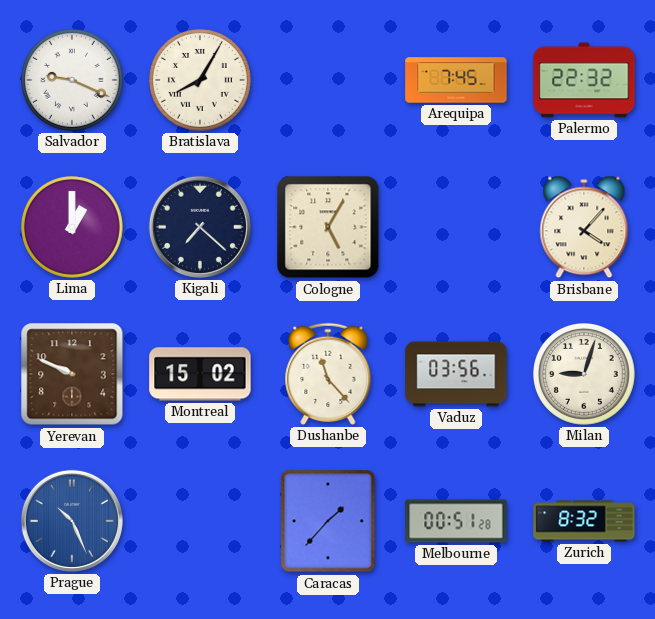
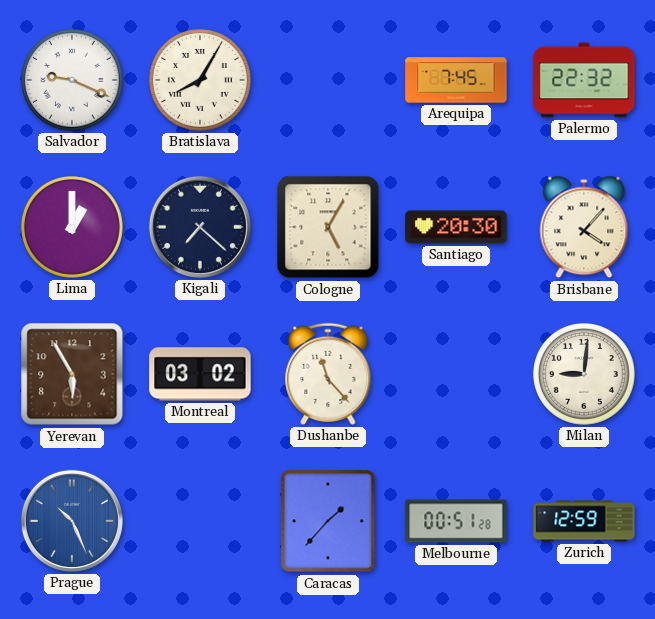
Santiago: none -> 20:30 (456, 227)
Yerevan: 9:49 -> 5:55 (72, 374)
Montreal: 15:02 -> 03:02 (200, 374)
Vaduz: 03:56 -> none (456, 374)
Milan: 9:03 -> 9:01 (585, 375)
Zurich: 8:32 -> 12:59 (584, 521)
